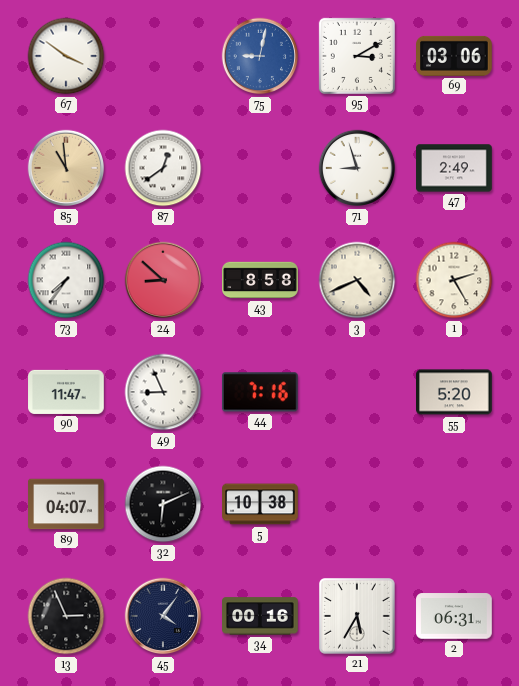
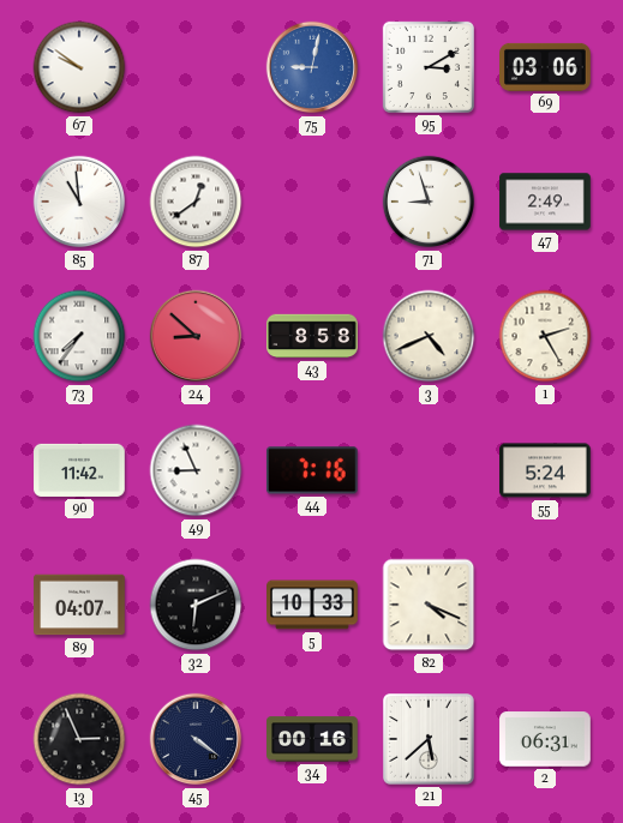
67: 3:51 -> 9:51 (79, 67)
85 dial: champagne -> white (79, 202)
90: 11:47 -> 11:42 (79, 470)
55: 5:20 -> 5:24 (545, 470)
5: 10:38 -> 10:33 (312, 605)
82: none -> 4:19 (429, 605)
45: 4:06 -> 4:21 (196, 739)
21: 5:35 -> 5:38 (430, 740)
